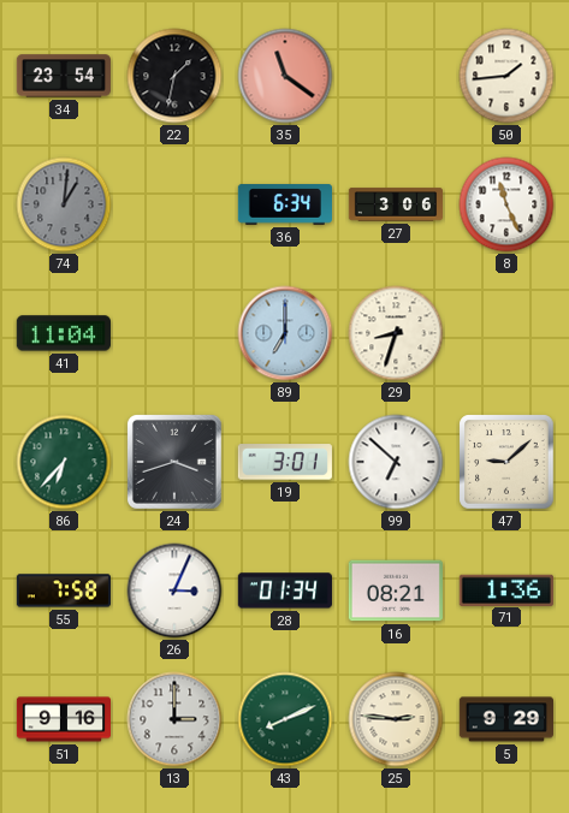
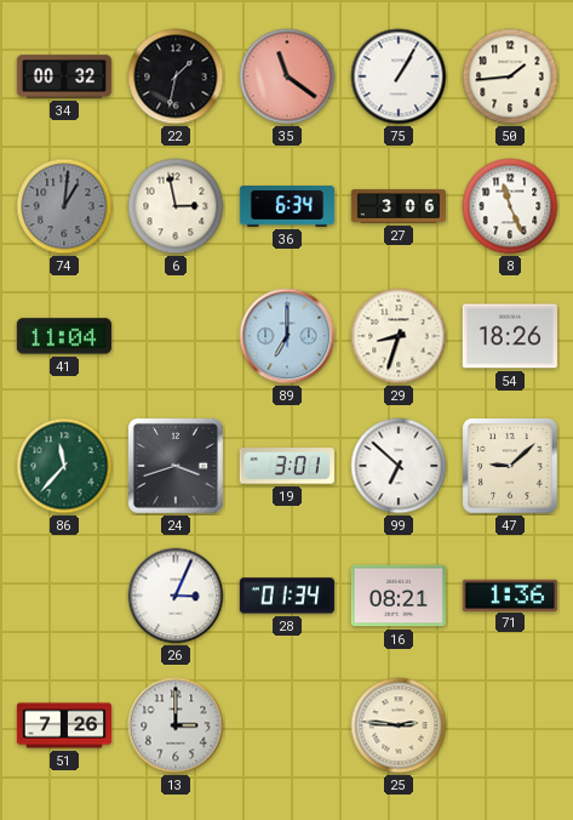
34: 23:54 -> 00:32 (64, 76)
75: none -> 1:05 (399, 76)
6: none -> 2:58 (176, 206)
54: none -> 18:26 (510, 336)
86: 6:37 -> 11:37 (64, 466)
55: 7:58 -> none (63, 591)
51: 9:16 -> 7:26 (63, 725)
43: 8:11 -> none (285, 719)
5: 9:29 -> none (505, 719)
